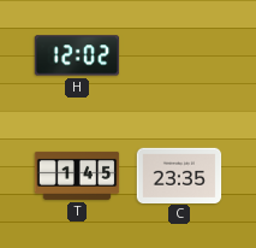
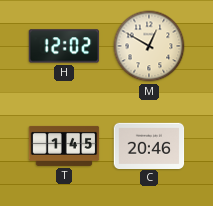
M: none -> 12:50 (149, 46)
C: 23:35 -> 20:46 (149, 145)
